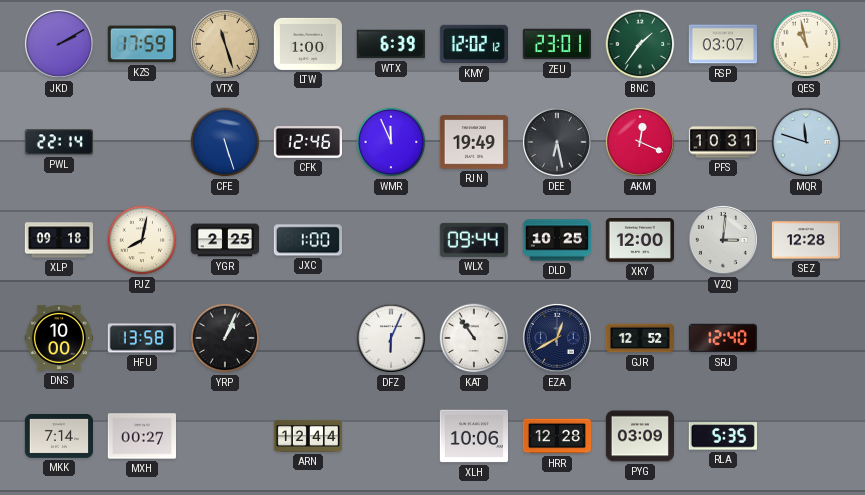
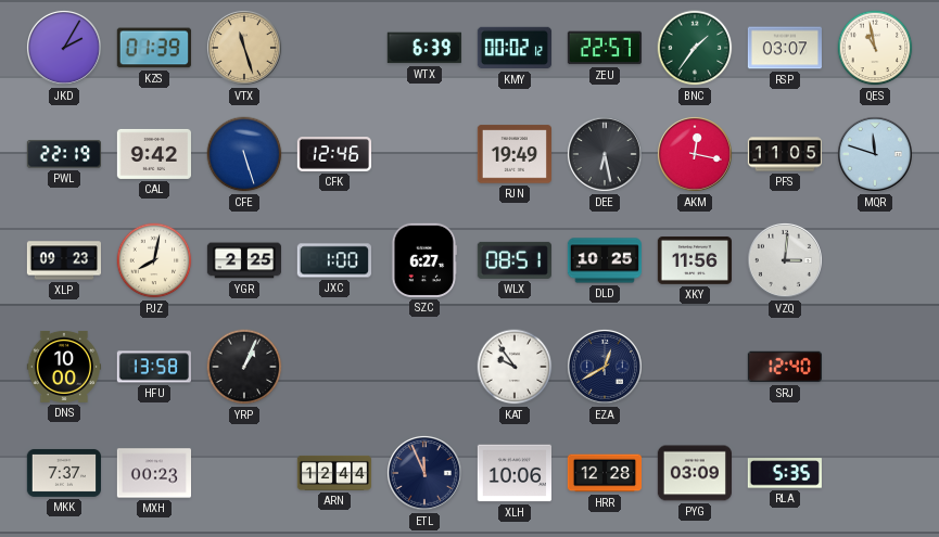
JKD: 2:10 -> 2:05 (64, 48)
KZS: 17:59 -> 01:39 (154, 48)
LTW: 1:00 -> none (307, 44)
KMY: 12:02 -> 00:02 (513, 48)
ZEU: 23:01 -> 22:57 (605, 48)
PWL: 22:14 -> 22:19 (64, 154)
CAL: none -> 9:42 (153, 154)
WMR: 11:56 -> none (391, 142)
AKM: 12:19 -> 12:17 (695, 154)
PFS: 10:31 -> 11:05 (785, 154)
XLP: 09:18 -> 09:23 (63, 260)
SZC: none -> 6:27 (424, 260)
WLX: 09:44 -> 08:51 (515, 260)
XKY: 12:00 -> 11:56 (694, 261)
SEZ: 12:28 -> none (805, 240)
DFZ: 6:04 -> none (391, 338)
KAT: 10:54 -> 9:54 (515, 367)
GJR: 12:52 -> none (640, 338)
MKK: 7:14 -> 7:37 (63, 473)
MXH: 00:27 -> 00:23 (153, 473)
ETL: none -> 11:56 (424, 473)
